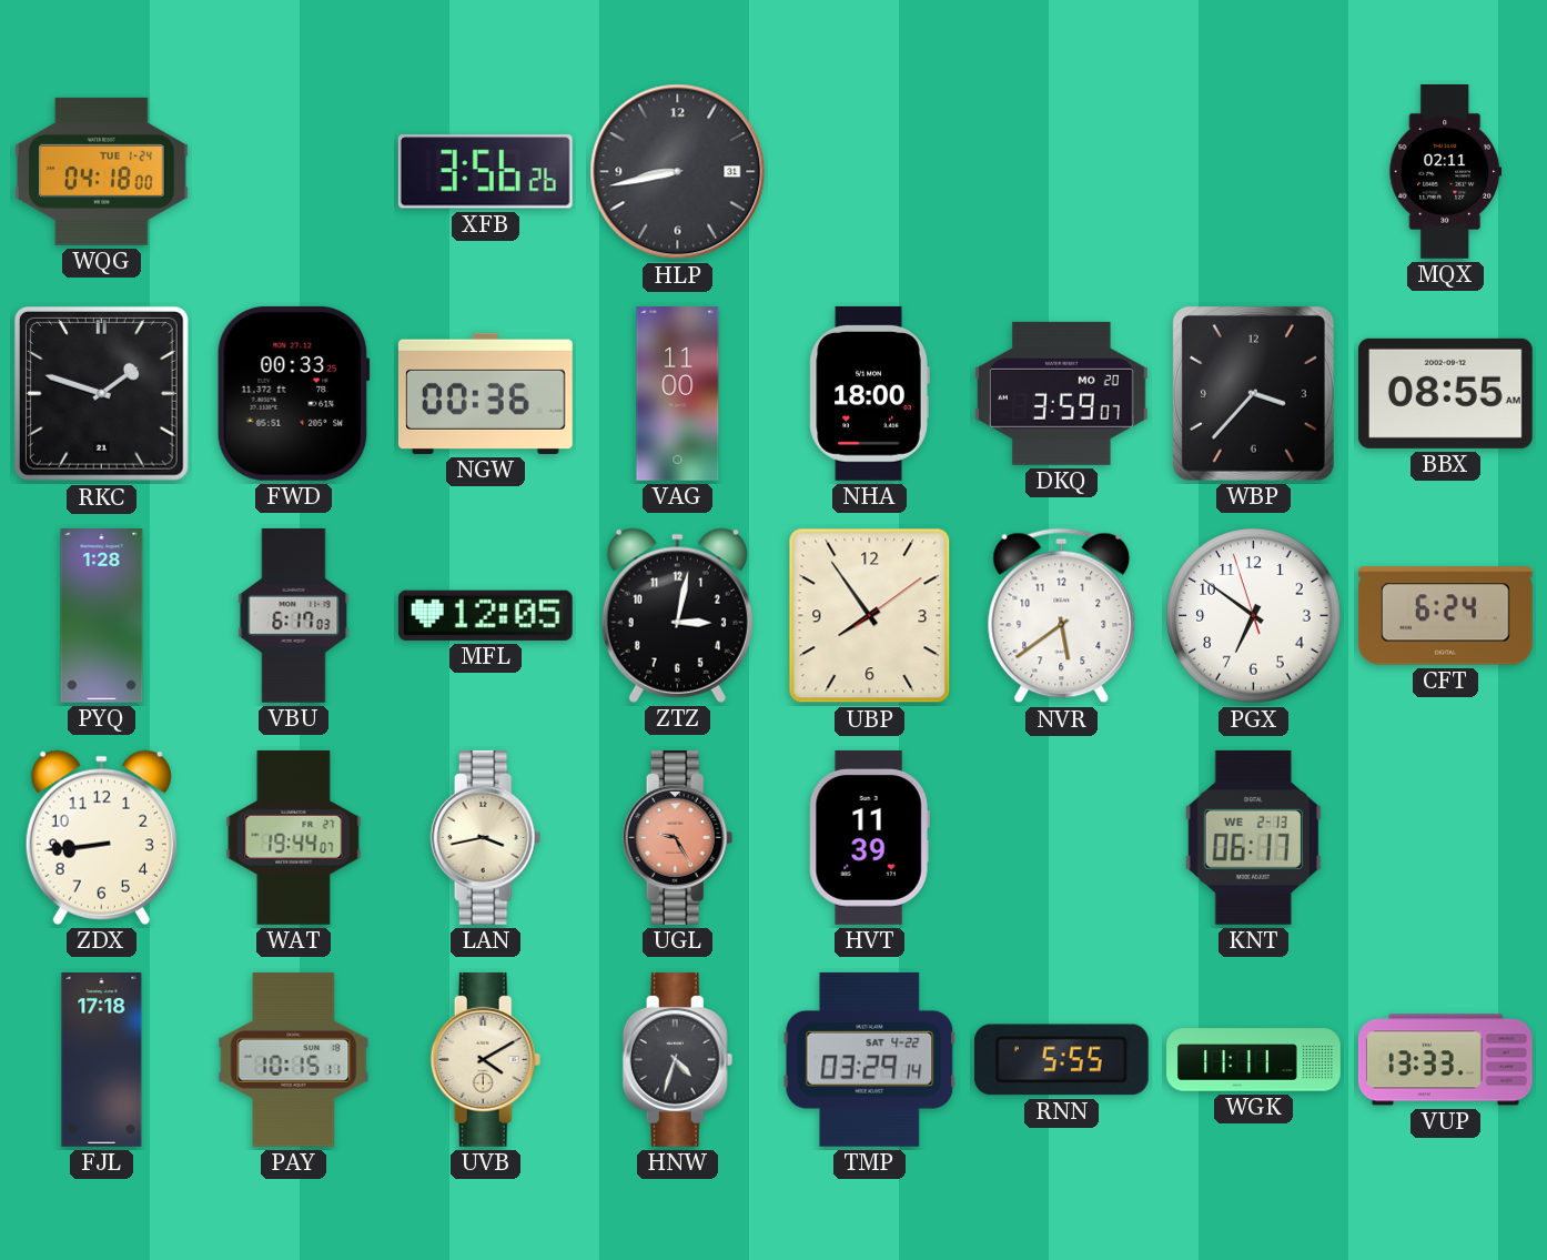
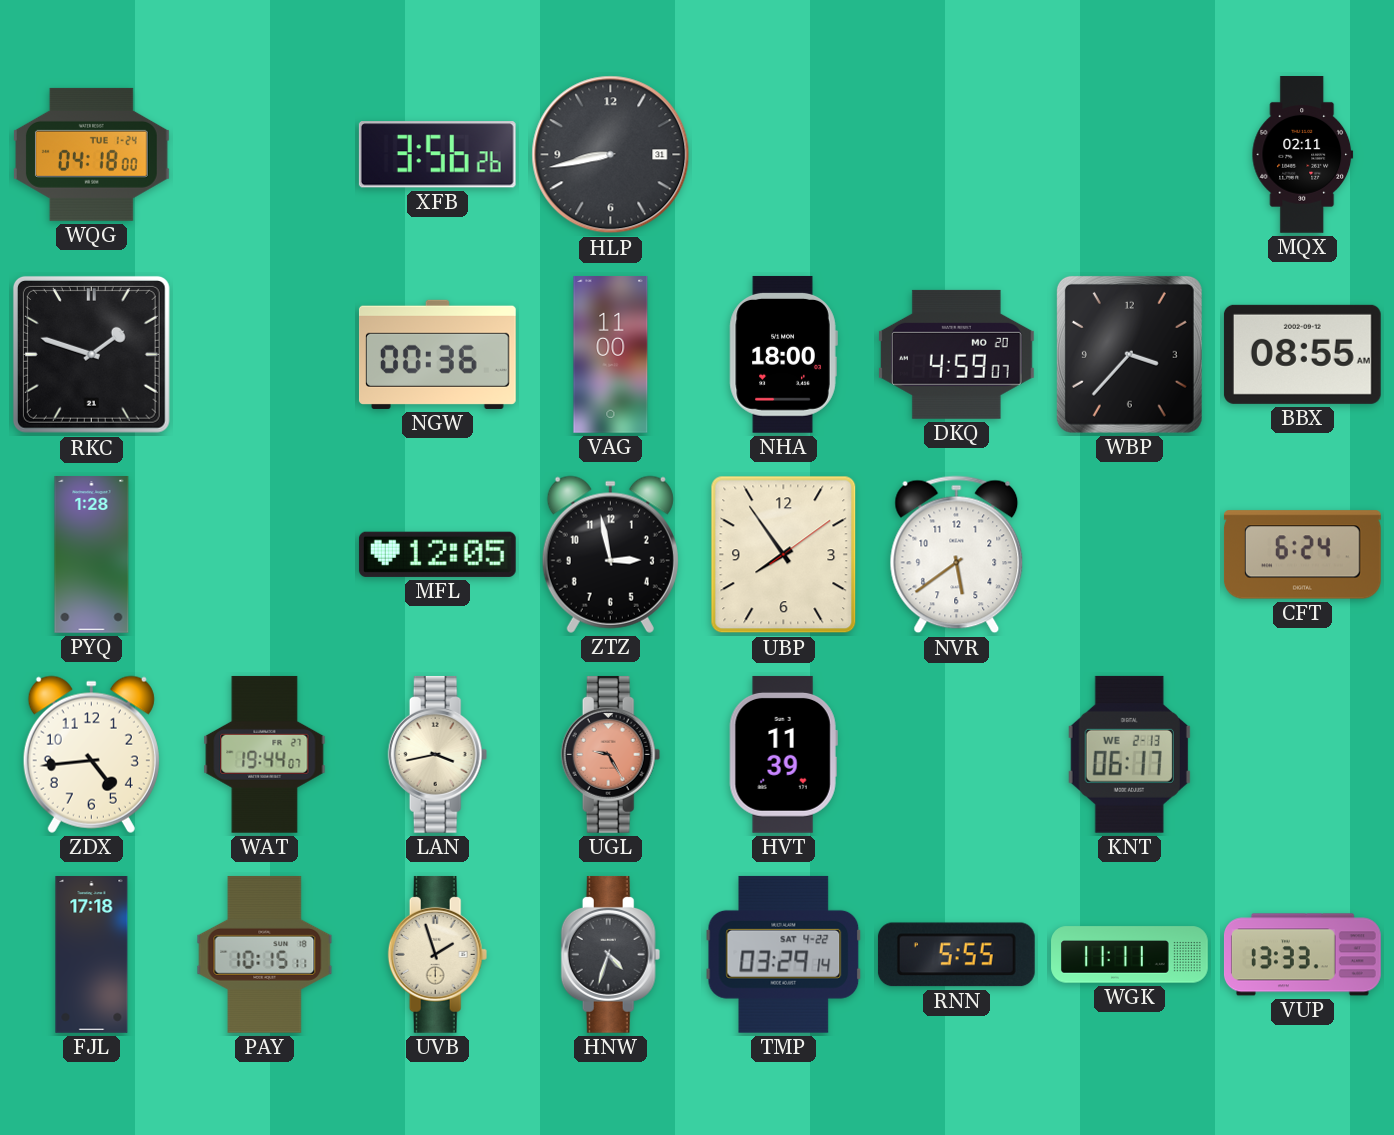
FWD: 00:33 -> none (293, 393)
DKQ: 3:59 -> 4:59 (956, 354)
VBU: 6:17 -> none (294, 615)
ZTZ: 3:02 -> 2:58 (610, 554)
PGX: 6:50 -> none (1254, 616)
ZDX: 8:44 -> 4:44 (91, 754)
UVB: 4:10 -> 1:57 (438, 954)
